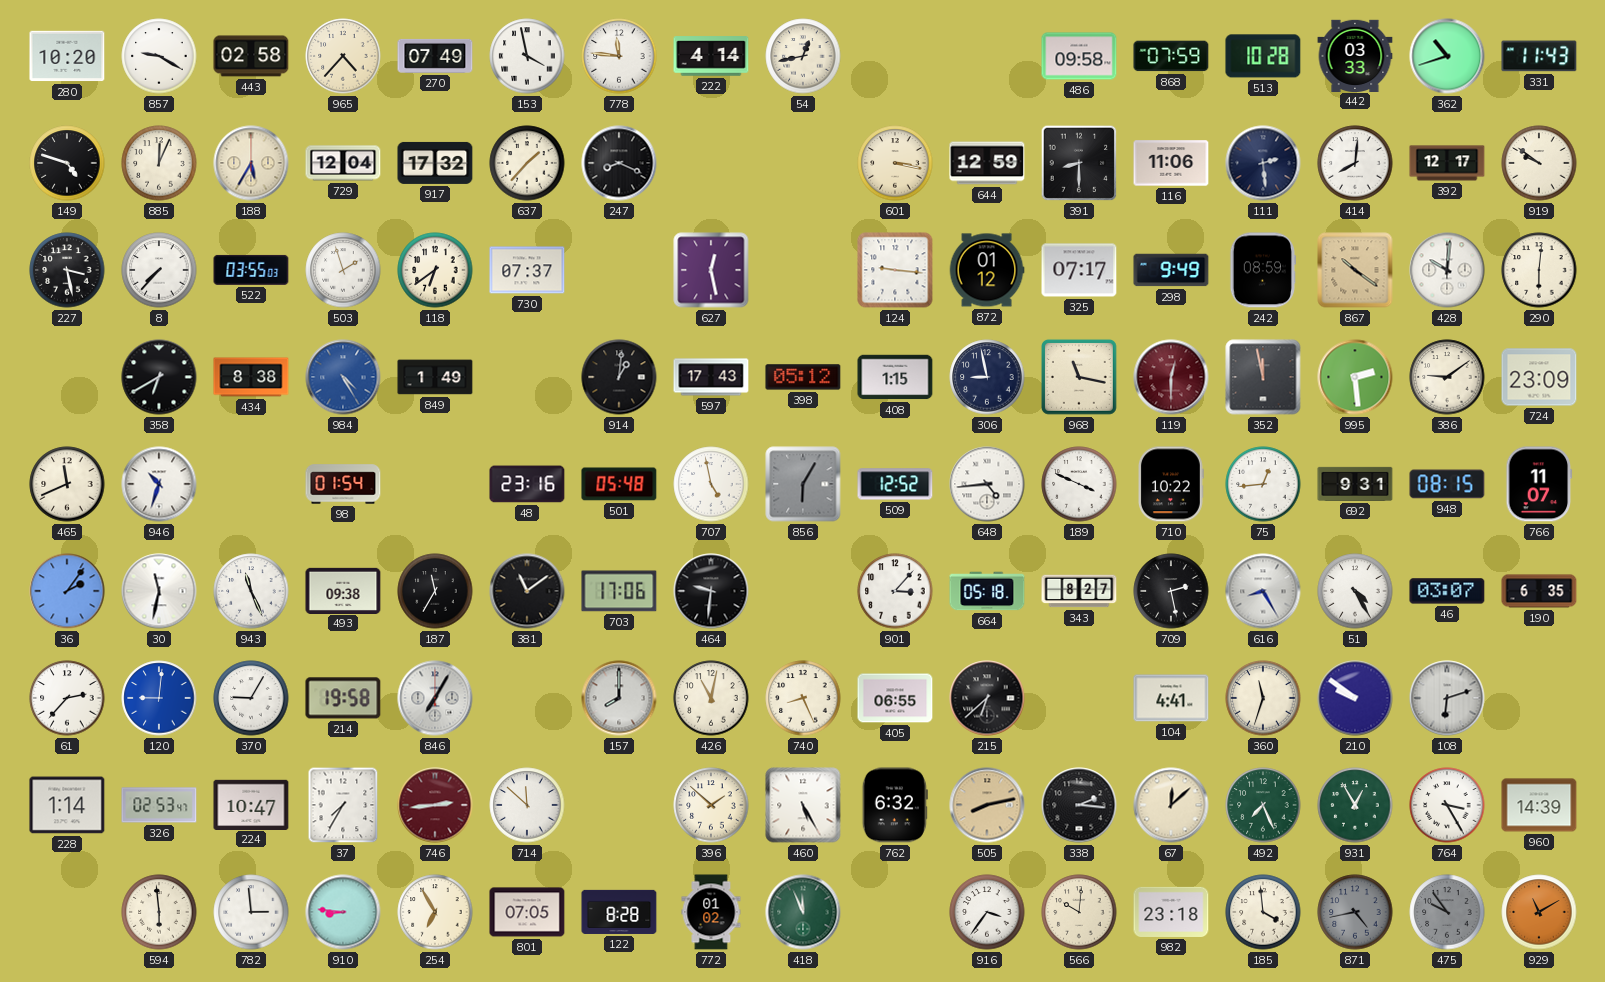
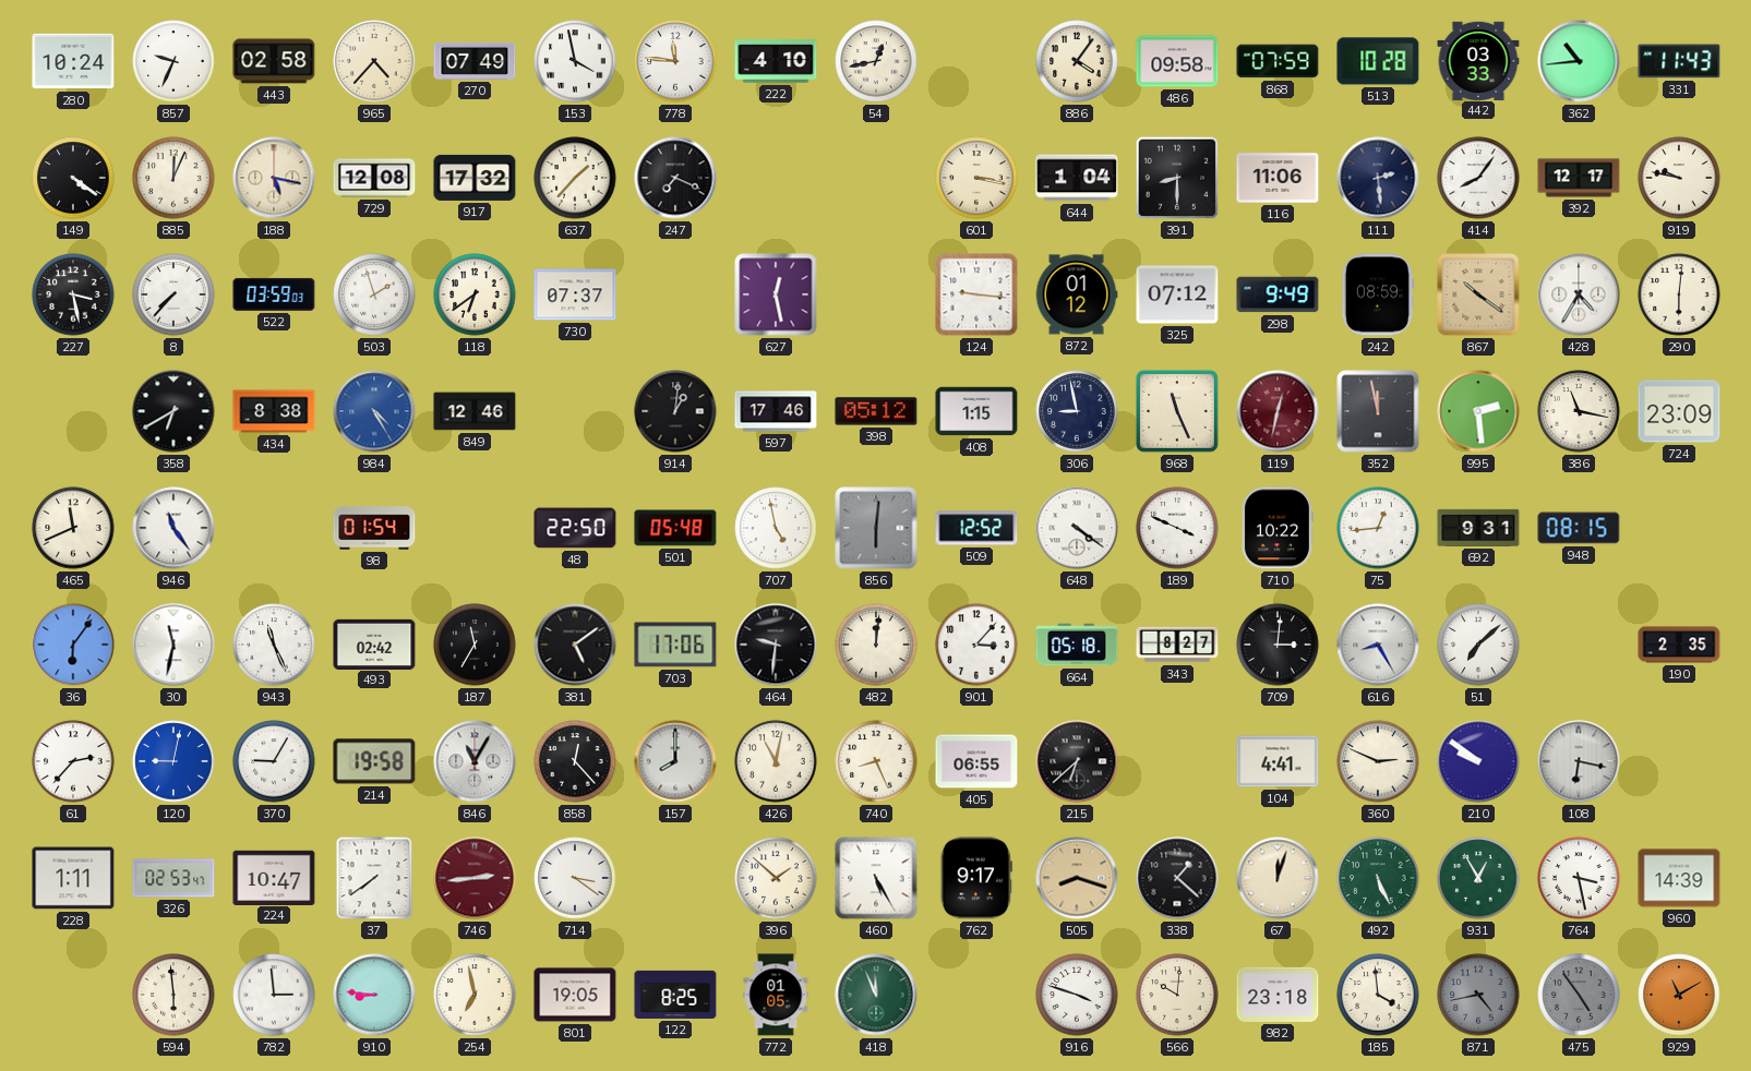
280: 10:20 -> 10:24 (73, 61)
857: 9:20 -> 9:34 (173, 61)
222: 4:14 -> 4:10 (776, 61)
886: none -> 4:06 (1077, 61)
362: 10:42 -> 10:44 (1579, 61)
149: 4:48 -> 4:21 (73, 178)
188: 5:35 -> 5:17 (274, 178)
729: 12:04 -> 12:08 (374, 178)
247: 8:19 -> 7:19 (675, 178)
644: 12:59 -> 1:04 (1077, 178)
414: 8:01 -> 8:06 (1478, 178)
919: 9:51 -> 9:47 (1679, 178)
522: 03:55 -> 03:59 (274, 294)
325: 07:17 -> 07:12 (1177, 294)
428: 10:01 -> 4:35 (1579, 294)
849: 1:49 -> 12:46 (475, 411)
597: 17:43 -> 17:46 (776, 411)
968: 11:17 -> 11:26 (1177, 411)
119: 12:30 -> 12:32 (1278, 411)
386: 9:09 -> 11:17 (1579, 411)
946: 10:33 -> 11:24 (173, 528)
48: 23:16 -> 22:50 (575, 528)
856: 6:05 -> 6:01 (876, 528)
648: 4:44 -> 4:21 (1077, 528)
766: 11:07 -> none (1539, 484)
36: 2:06 -> 6:06 (73, 645)
493: 09:38 -> 02:42 (374, 643)
381: 11:09 -> 5:09 (575, 645)
482: none -> 12:01 (876, 645)
709: 2:28 -> 3:01 (1278, 645)
51: 4:25 -> 7:08 (1478, 645)
46: 03:07 -> none (1447, 591)
190: 6:35 -> 2:35 (1679, 645)
120: 9:01 -> 9:02 (173, 761)
846: 7:05 -> 11:05 (475, 761)
858: none -> 12:23 (575, 761)
360: 11:33 -> 2:49 (1378, 761)
108: 6:12 -> 6:17 (1579, 761)
228: 1:14 -> 1:11 (73, 878)
37: 7:35 -> 7:39 (374, 878)
714: 11:52 -> 3:21 (575, 878)
762: 6:32 -> 9:17 (976, 878)
505: 8:13 -> 8:18 (1077, 878)
338: 2:16 -> 1:22 (1177, 878)
67: 12:08 -> 12:03 (1278, 878)
492: 7:26 -> 5:26 (1378, 878)
764: 3:25 -> 3:28 (1579, 878)
254: 6:55 -> 6:58 (475, 995)
801: 07:05 -> 19:05 (575, 995)
122: 8:28 -> 8:25 (675, 995)
772: 01:02 -> 01:05 (776, 995)
916: 3:36 -> 3:48 (1077, 995)
475: 9:54 -> 4:54 (1579, 995)
